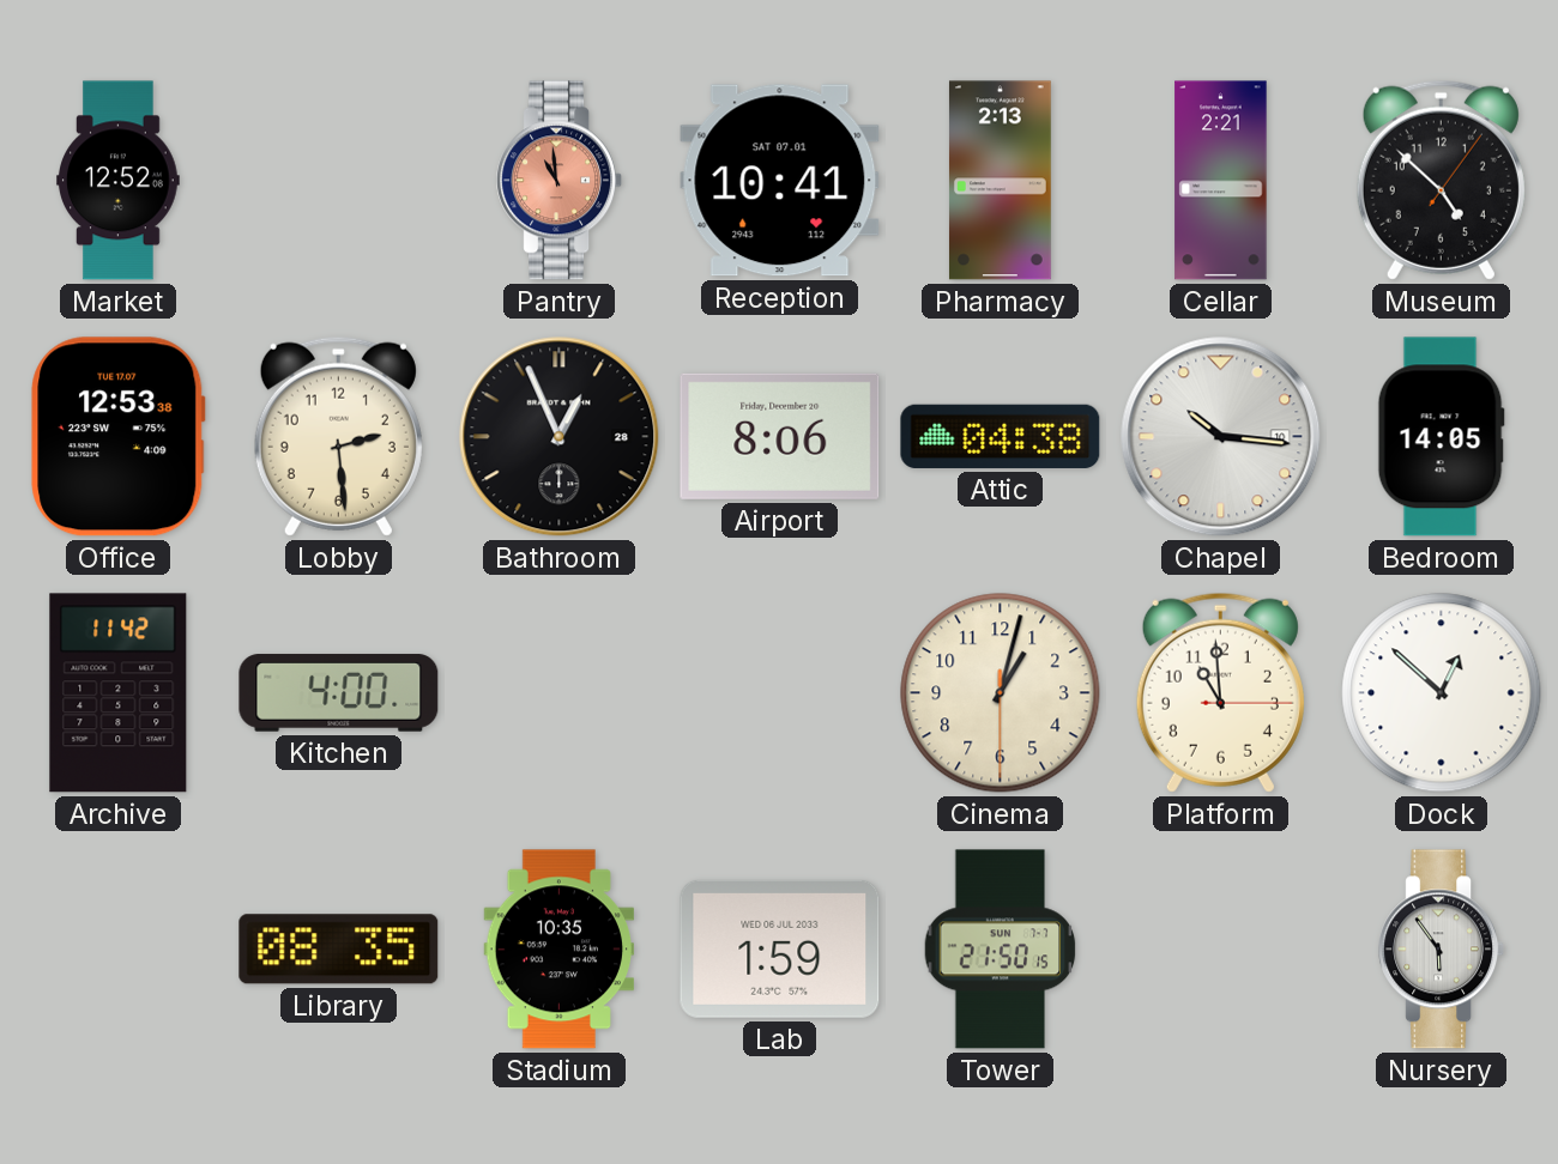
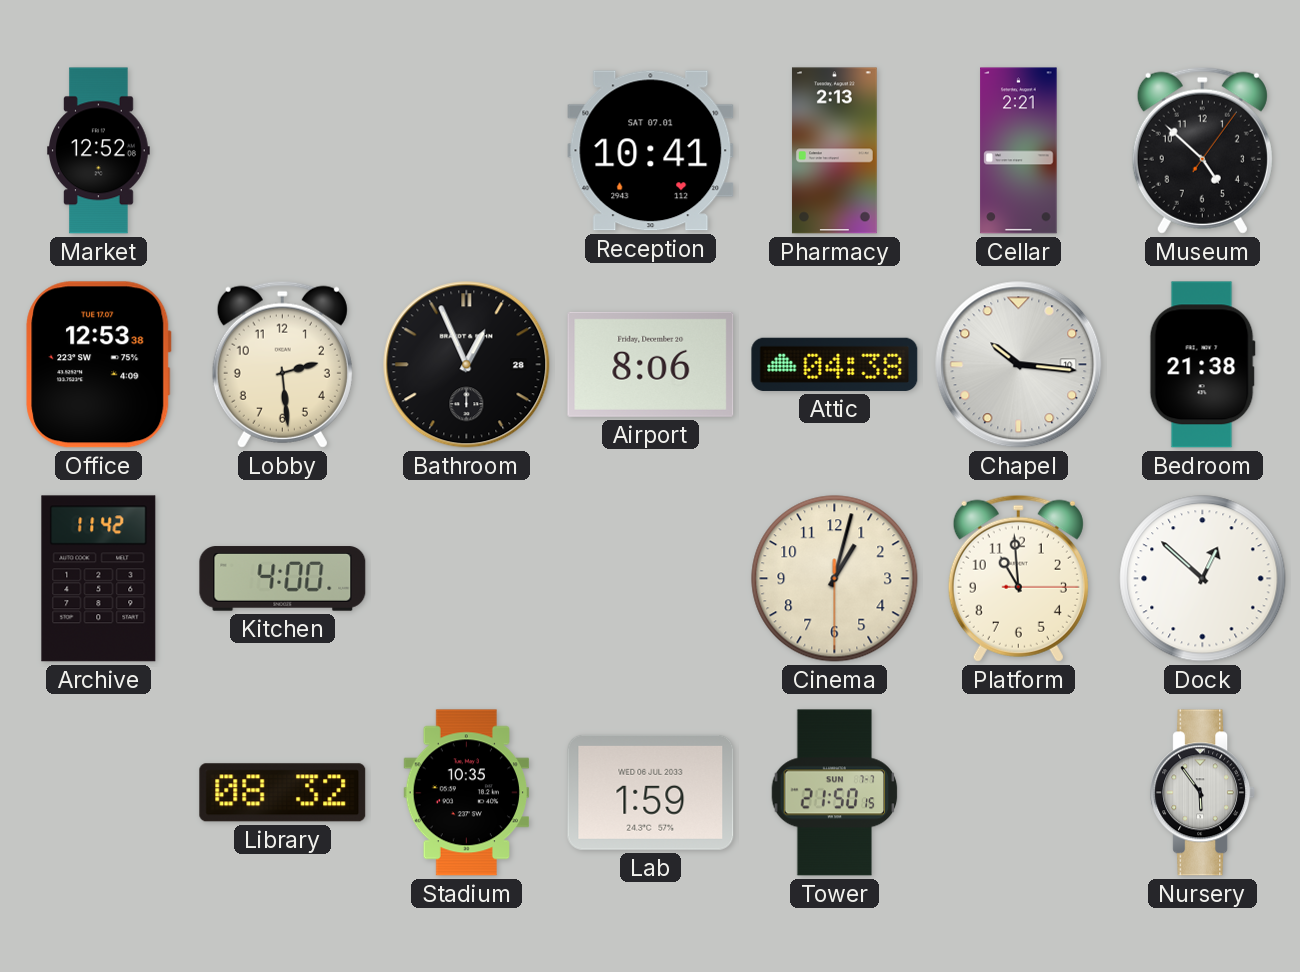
Pantry: 10:59 -> none (560, 181)
Bedroom: 14:05 -> 21:38 (1202, 365)
Library: 08:35 -> 08:32 (283, 793)
